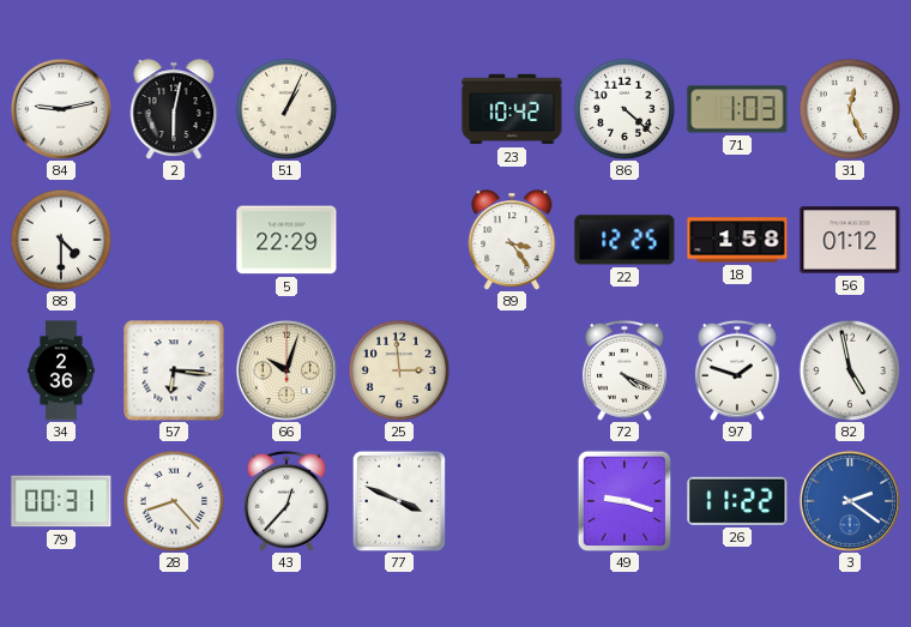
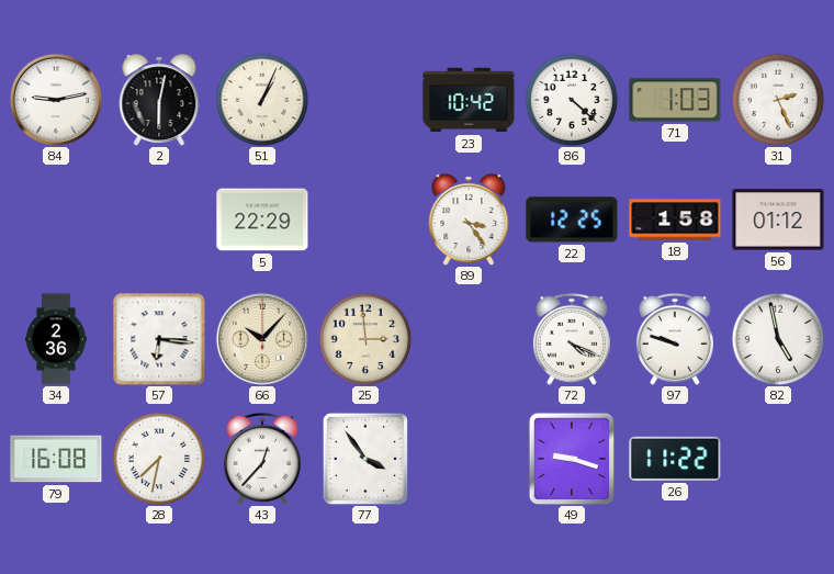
31: 12:26 -> 2:26 (778, 100)
88: 4:30 -> none (61, 240)
66: 10:03 -> 10:07 (261, 338)
97: 1:48 -> 9:48 (675, 339)
79: 00:31 -> 16:08 (56, 459)
28: 8:23 -> 7:32 (159, 459)
77: 3:49 -> 3:54 (365, 459)
3: 2:21 -> none (849, 500)
